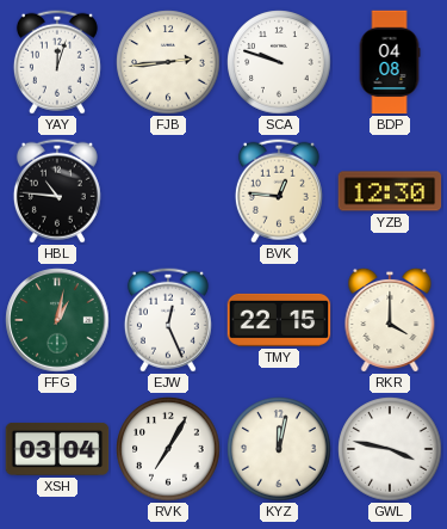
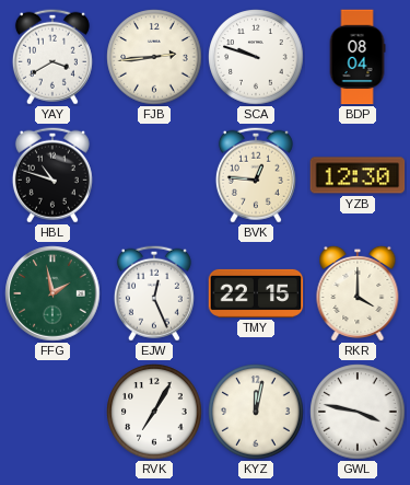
YAY: 12:03 -> 3:40 (52, 57)
BDP: 04:08 -> 08:04 (358, 57)
HBL: 10:46 -> 10:48 (52, 175)
FFG: 1:02 -> 1:58 (52, 293)
XSH: 03:04 -> none (57, 450)
